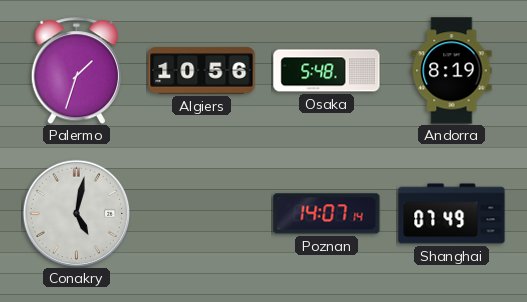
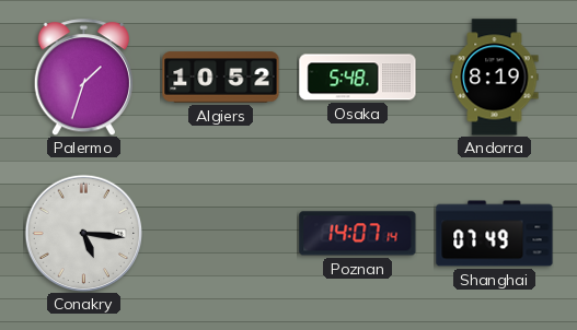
Algiers: 10:56 -> 10:52 (221, 78)
Conakry: 5:02 -> 5:16 (83, 233)
